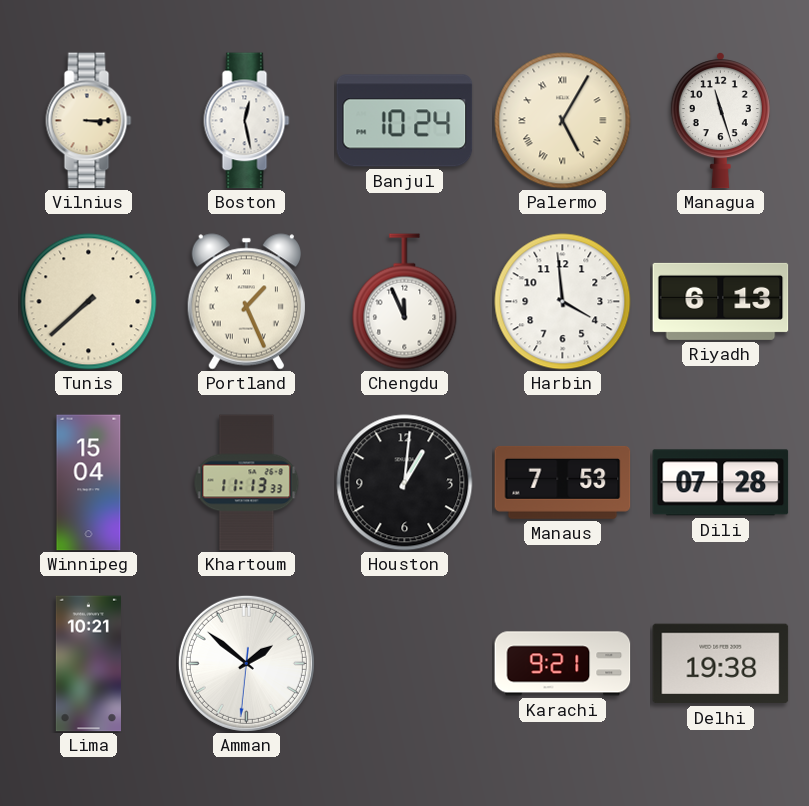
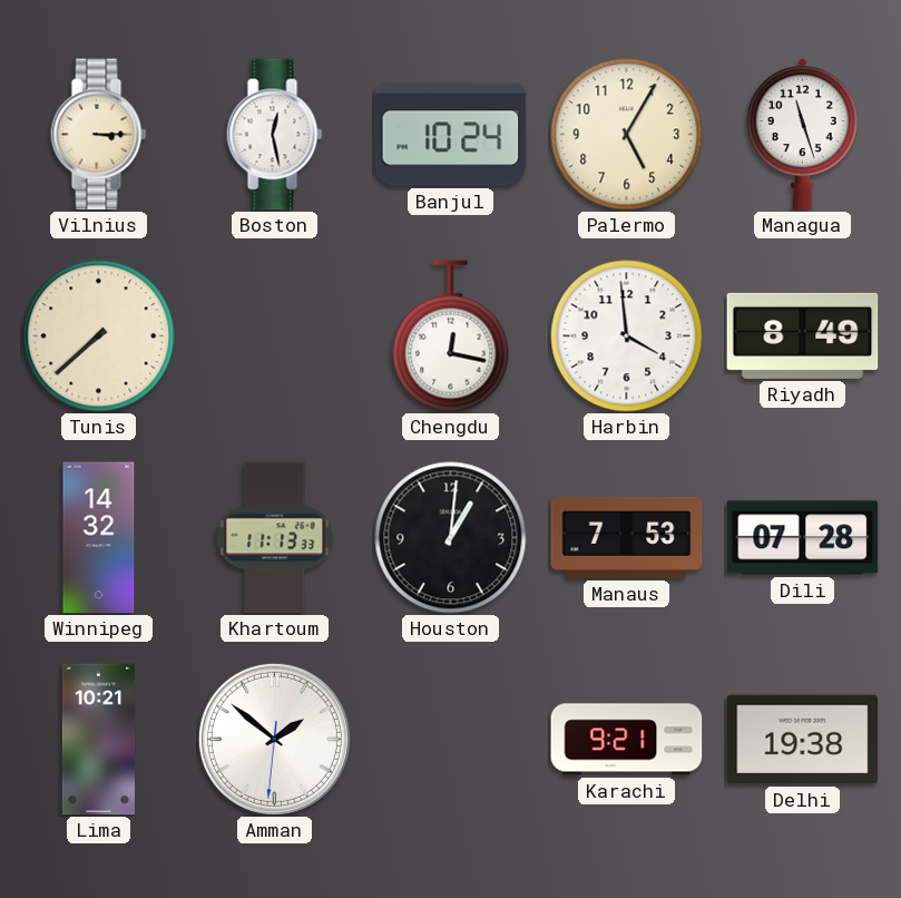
Palermo numerals: Roman -> Arabic (627, 135)
Portland: 1:26 -> none (246, 302)
Chengdu: 11:56 -> 12:17 (451, 336)
Riyadh: 6:13 -> 8:49 (803, 335)
Winnipeg: 15:04 -> 14:32 (99, 538)
